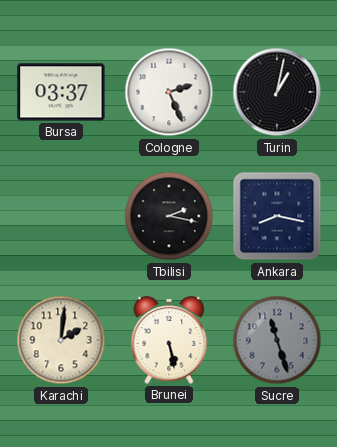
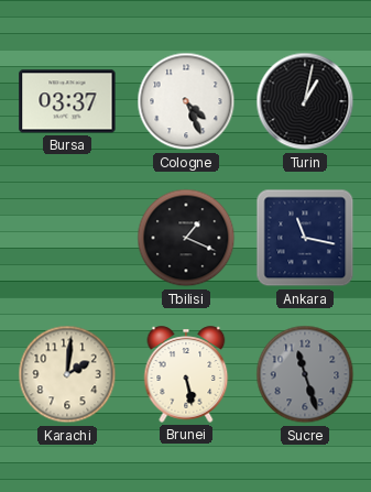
Cologne: 2:26 -> 4:26 (186, 101)
Tbilisi: 2:17 -> 1:19 (186, 238)
Ankara: 8:17 -> 11:17 (305, 238)
